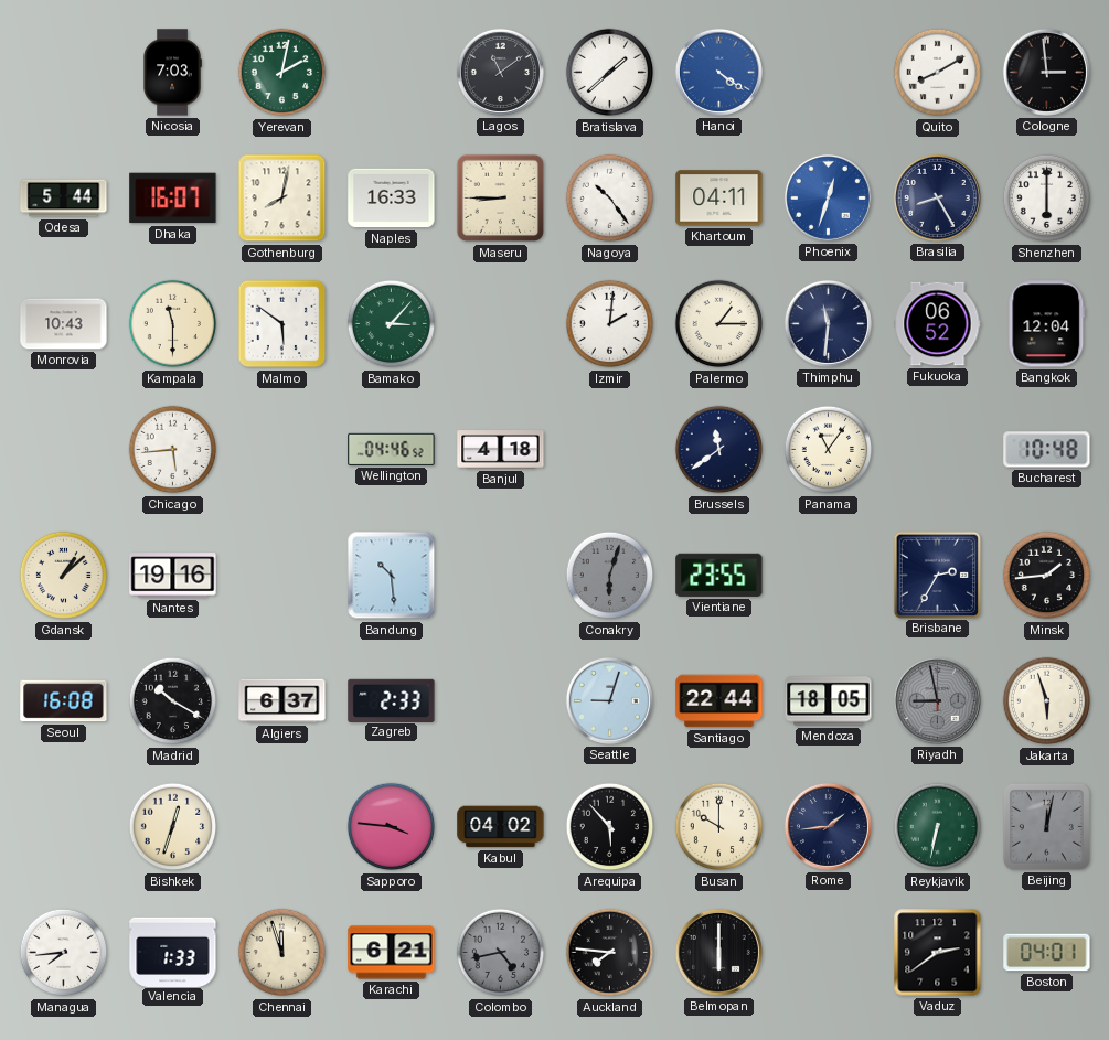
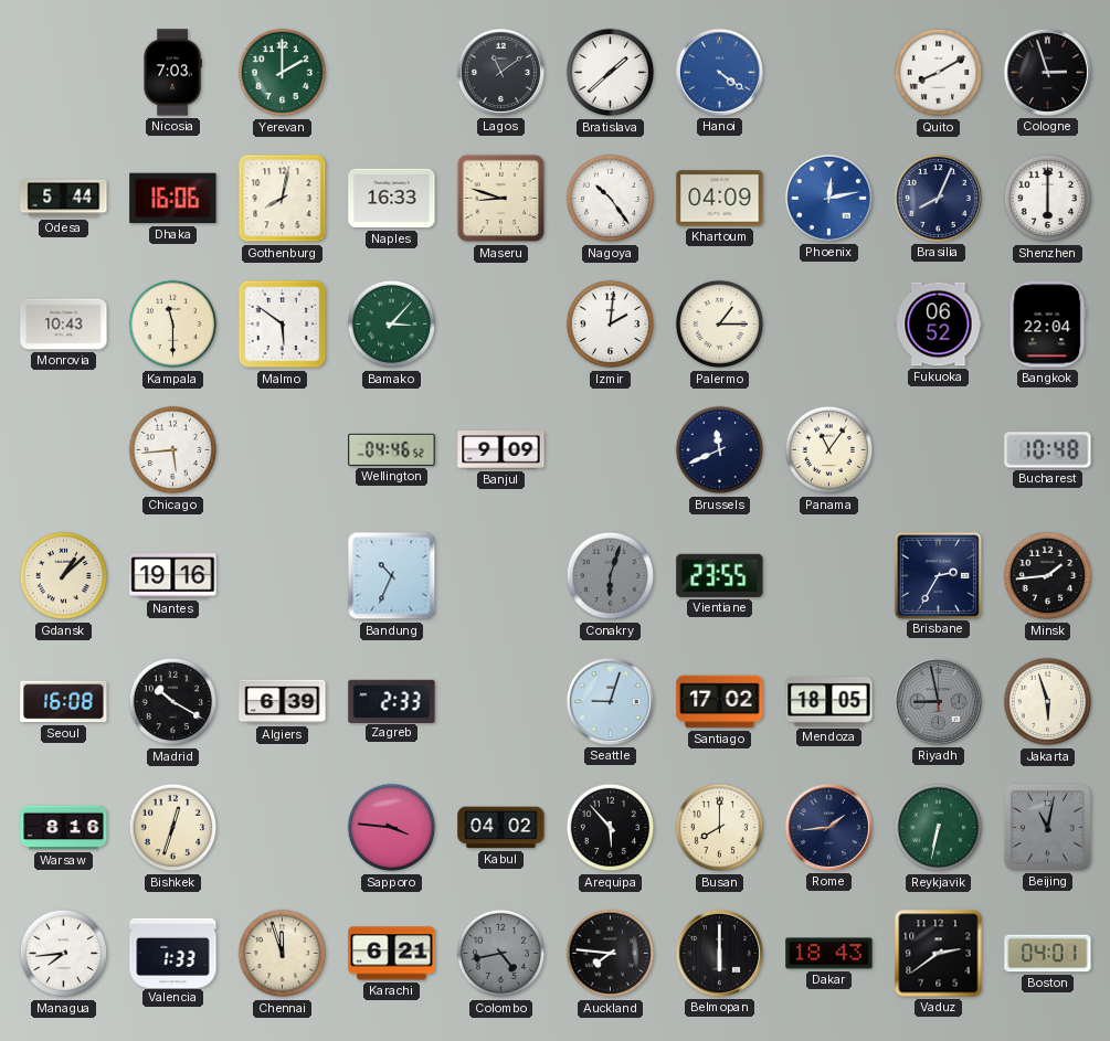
Yerevan: 2:02 -> 2:00 (283, 73)
Cologne: 2:59 -> 2:57 (1047, 72)
Dhaka: 16:07 -> 16:06 (173, 199)
Maseru: 8:45 -> 8:48 (501, 199)
Khartoum: 04:11 -> 04:09 (720, 199)
Phoenix: 12:33 -> 12:13 (828, 198)
Brasilia: 8:25 -> 8:04 (938, 198)
Thimphu: 11:31 -> none (828, 323)
Bangkok: 12:04 -> 22:04 (1048, 325)
Banjul: 4:18 -> 9:09 (501, 450)
Brussels: 11:39 -> 11:41 (720, 450)
Bandung: 10:29 -> 10:34 (392, 576)
Algiers: 6:37 -> 6:39 (283, 702)
Santiago: 22:44 -> 17:02 (720, 702)
Warsaw: none -> 8:16 (64, 828)
Busan: 10:00 -> 8:00 (720, 828)
Beijing: 12:02 -> 11:02 (1047, 827)
Dakar: none -> 18:43 (829, 954)
